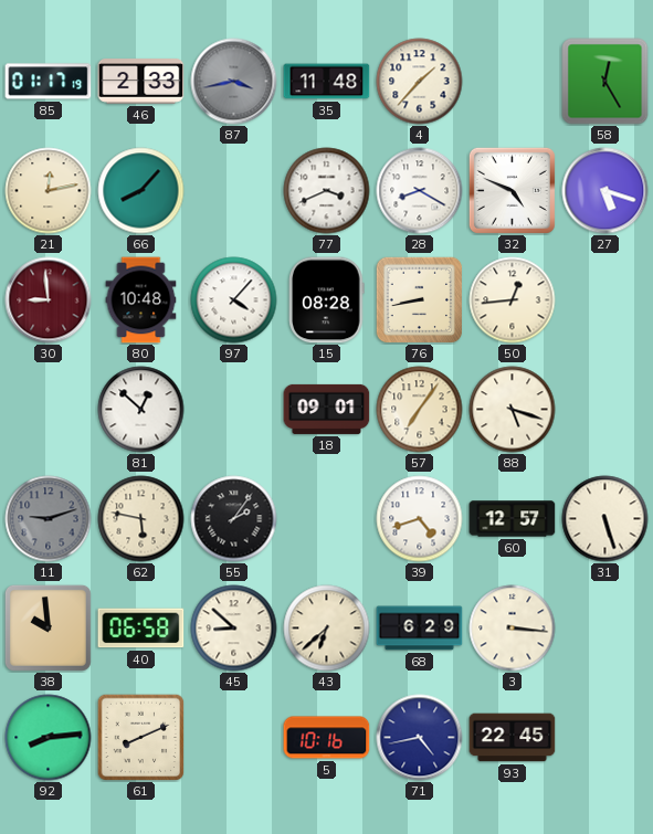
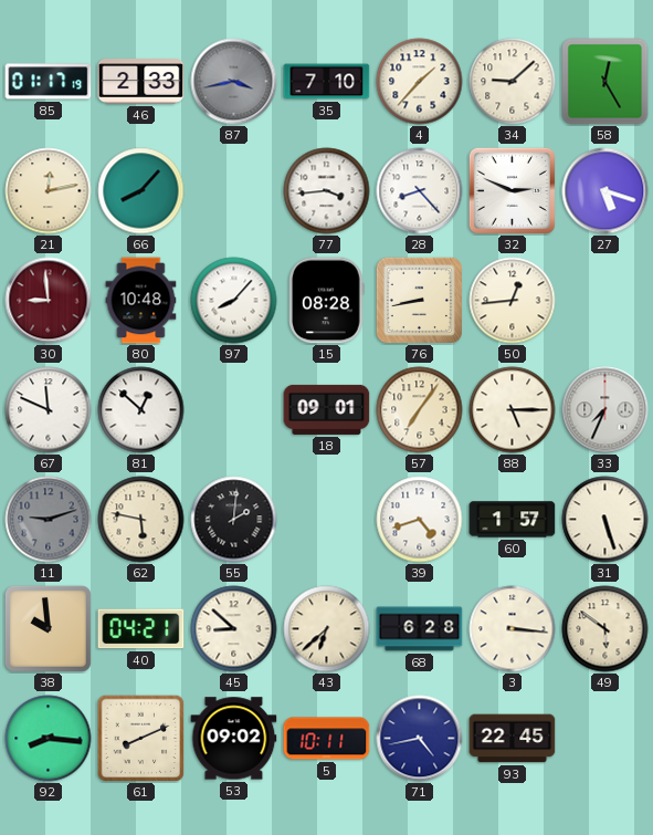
35: 11:48 -> 7:10 (327, 82)
34: none -> 9:08 (513, 82)
77: 3:41 -> 3:44 (327, 191)
28: 8:20 -> 8:23 (420, 191)
32: 4:49 -> 2:49 (512, 190)
97: 4:07 -> 8:07 (234, 301)
67: none -> 11:49 (49, 410)
88: 5:18 -> 5:15 (513, 410)
33: none -> 7:34 (605, 410)
55: 2:06 -> 2:01 (234, 520)
60: 12:57 -> 1:57 (513, 520)
40: 06:58 -> 04:21 (141, 629)
68: 6:29 -> 6:28 (420, 629)
49: none -> 5:51 (605, 629)
92: 8:14 -> 8:16 (49, 739)
53: none -> 09:02 (234, 739)
5: 10:16 -> 10:11 (327, 739)
